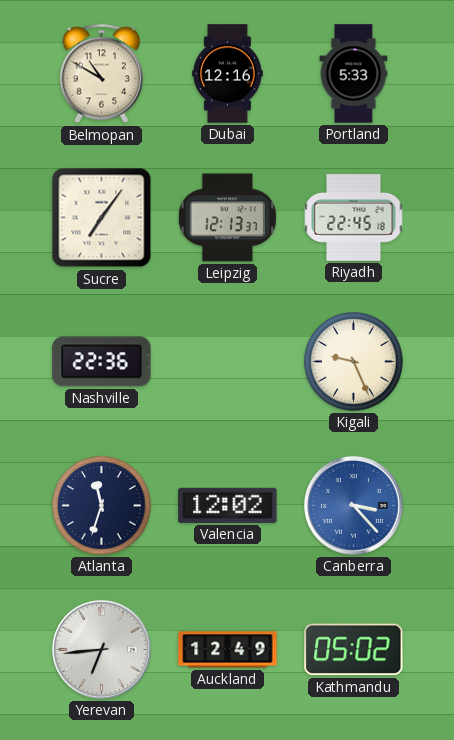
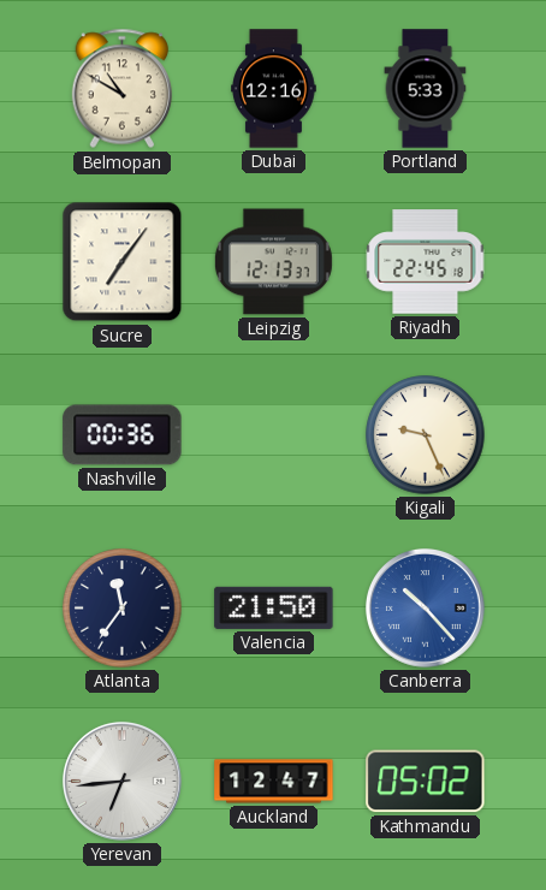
Nashville: 22:36 -> 00:36 (123, 435)
Atlanta: 11:33 -> 11:36 (123, 609)
Valencia: 12:02 -> 21:50 (274, 607)
Canberra: 3:23 -> 10:23 (426, 609)
Auckland: 12:49 -> 12:47 (274, 782)
